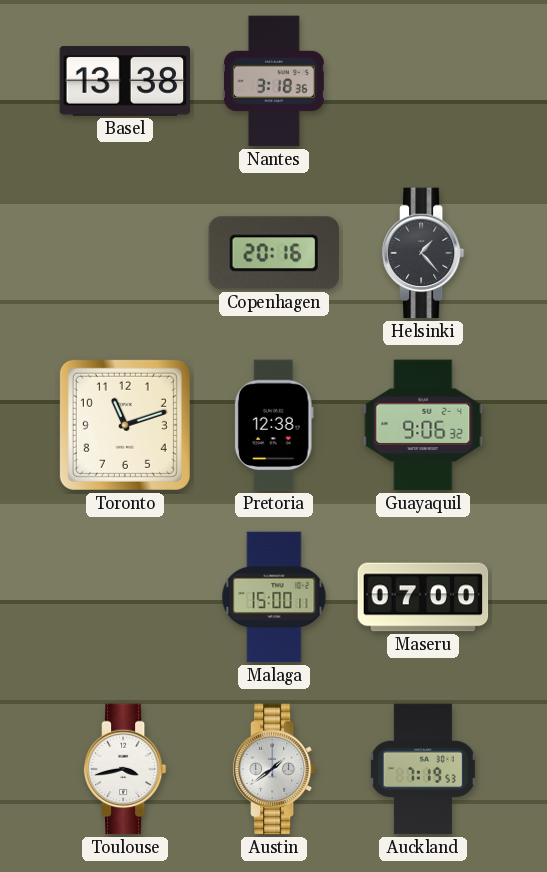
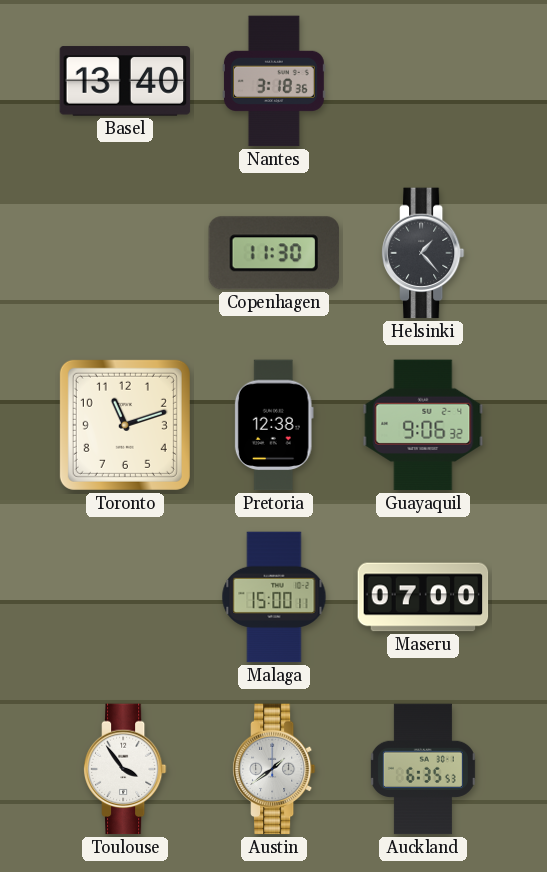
Basel: 13:38 -> 13:40 (125, 81)
Copenhagen: 20:16 -> 11:30 (273, 253)
Toulouse: 3:43 -> 3:54 (125, 769)
Auckland: 7:19 -> 6:35 (423, 769)
